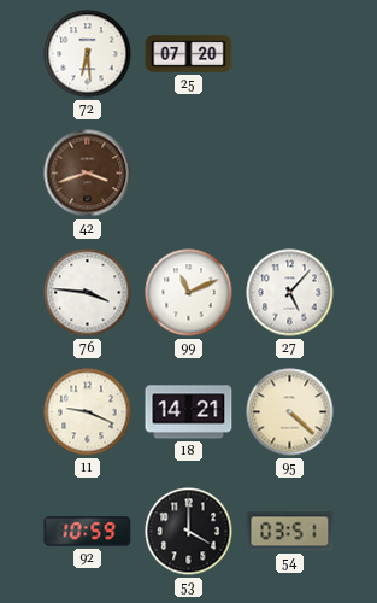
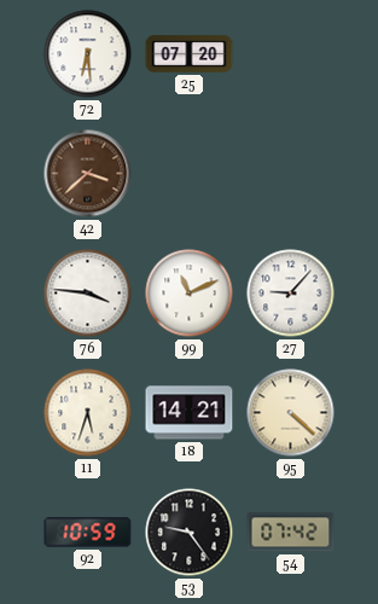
42: 3:42 -> 3:38 (88, 174)
27: 5:07 -> 9:07 (291, 294)
11: 9:19 -> 5:33 (88, 413)
53: 4:00 -> 9:24 (190, 533)
54: 03:51 -> 07:42 (291, 533)
